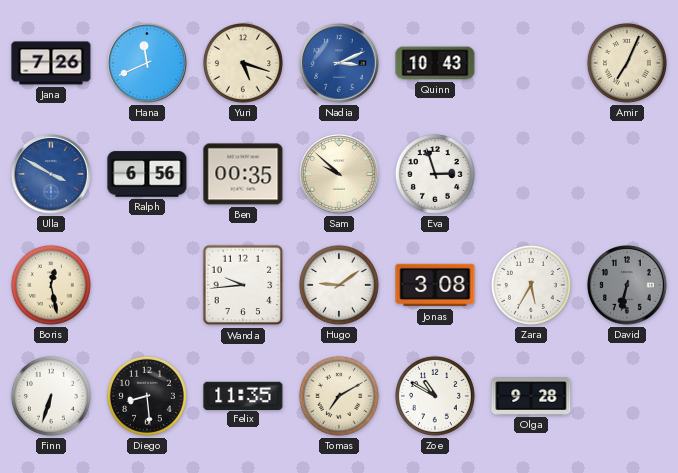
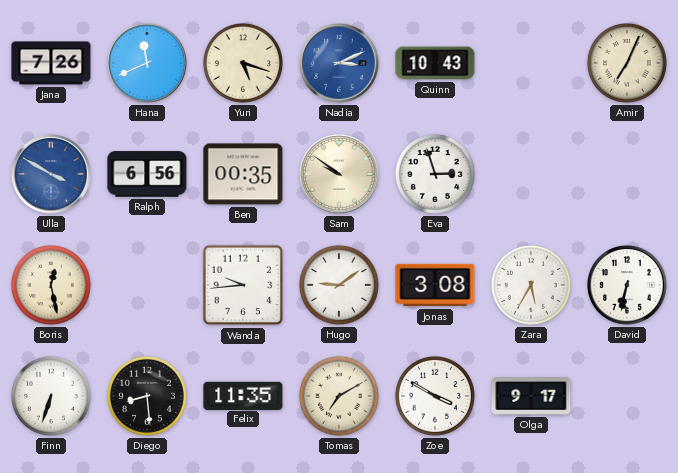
Sam: 9:52 -> 9:51 (339, 174)
David dial: grey -> white (627, 285)
Zoe: 10:50 -> 3:50 (435, 396)
Olga: 9:28 -> 9:17 (531, 396)
